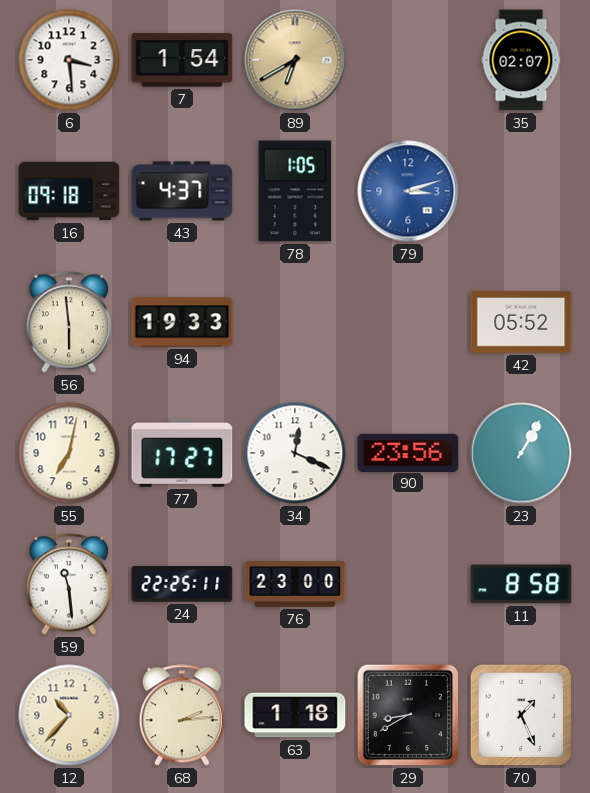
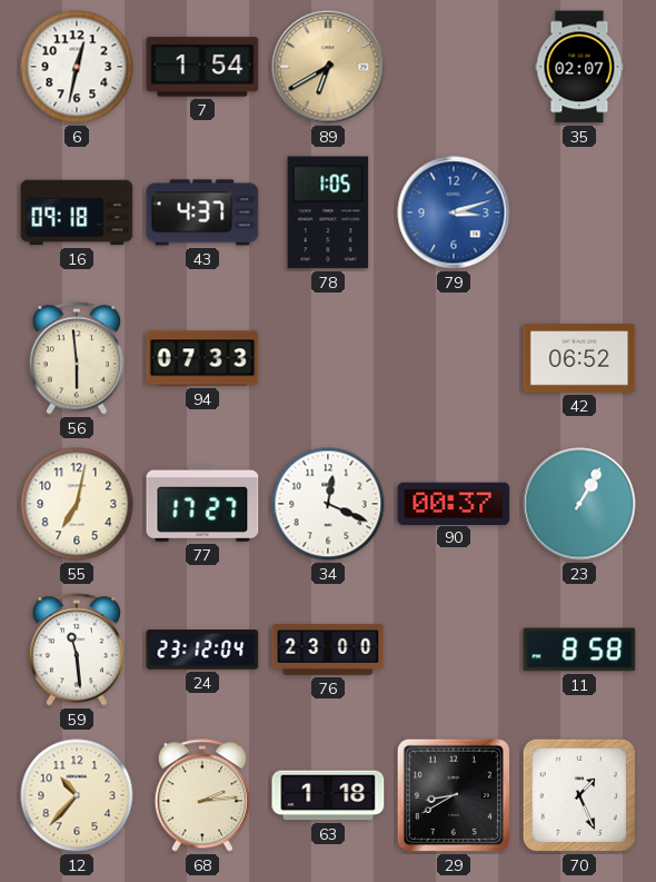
6: 3:29 -> 12:32 (77, 67)
94: 19:33 -> 07:33 (202, 358)
42: 05:52 -> 06:52 (579, 358)
90: 23:56 -> 00:37 (454, 503)
24: 22:25 -> 23:12 (202, 651)
